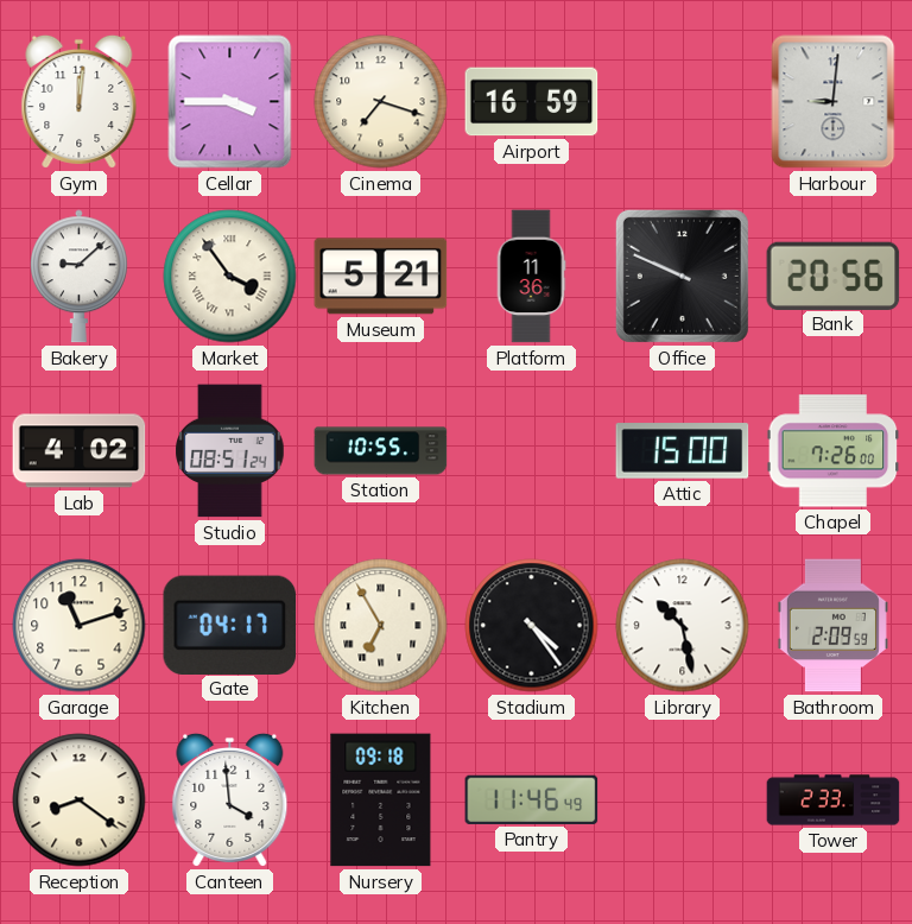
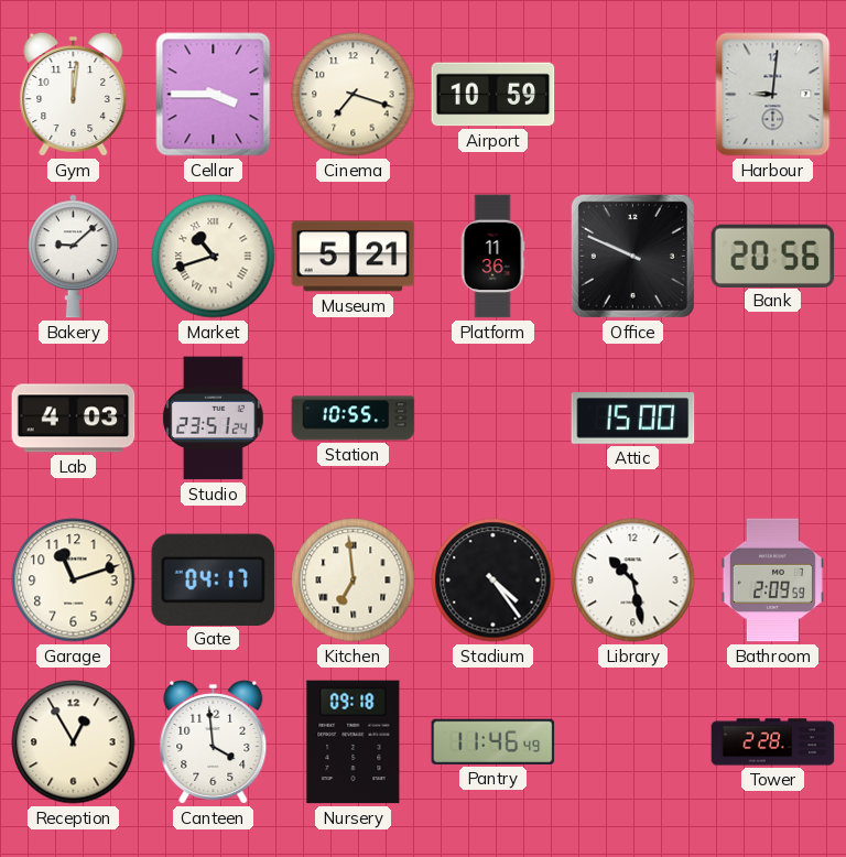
Airport: 16:59 -> 10:59 (493, 95)
Market: 3:54 -> 10:42 (214, 257)
Lab: 4:02 -> 4:03 (74, 419)
Studio: 08:51 -> 23:51 (214, 419)
Chapel: 7:26 -> none (834, 451)
Kitchen: 6:55 -> 6:59 (354, 581)
Reception: 8:21 -> 12:55 (74, 742)
Tower: 2:33 -> 2:28 (773, 742)
